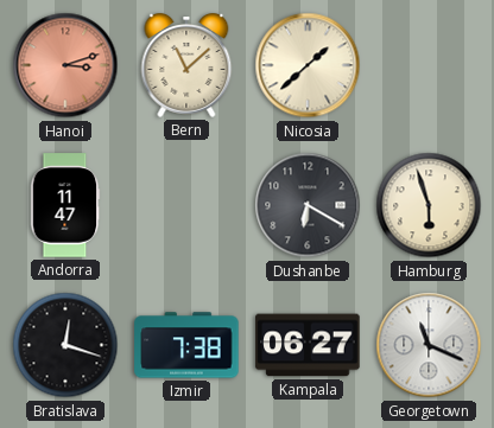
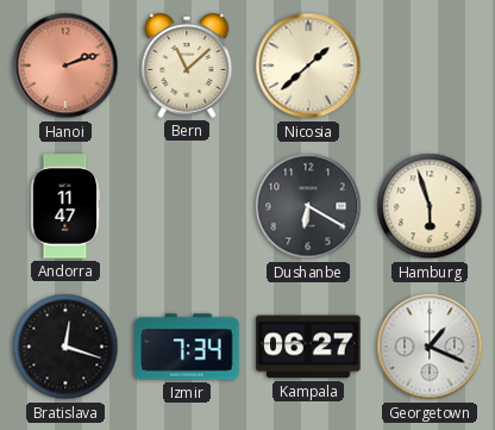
Hanoi: 3:12 -> 2:12 (65, 66)
Izmir: 7:38 -> 7:34 (187, 347)
Georgetown: 11:19 -> 1:19 (430, 347)
